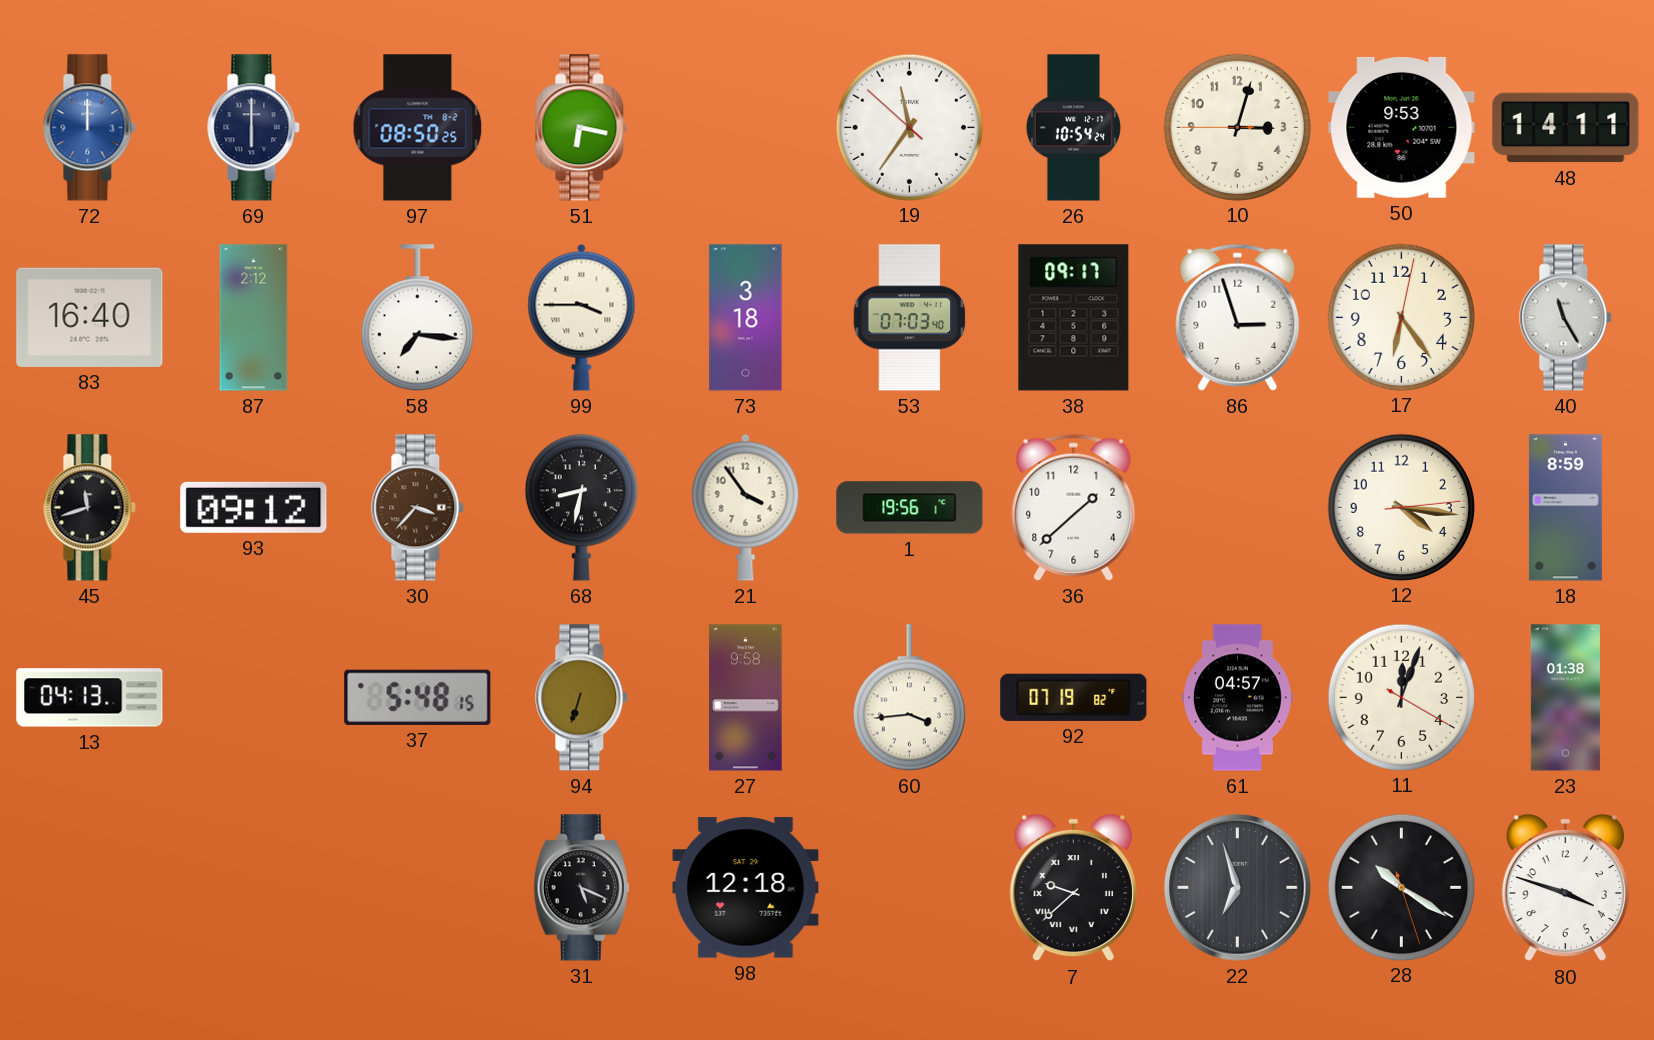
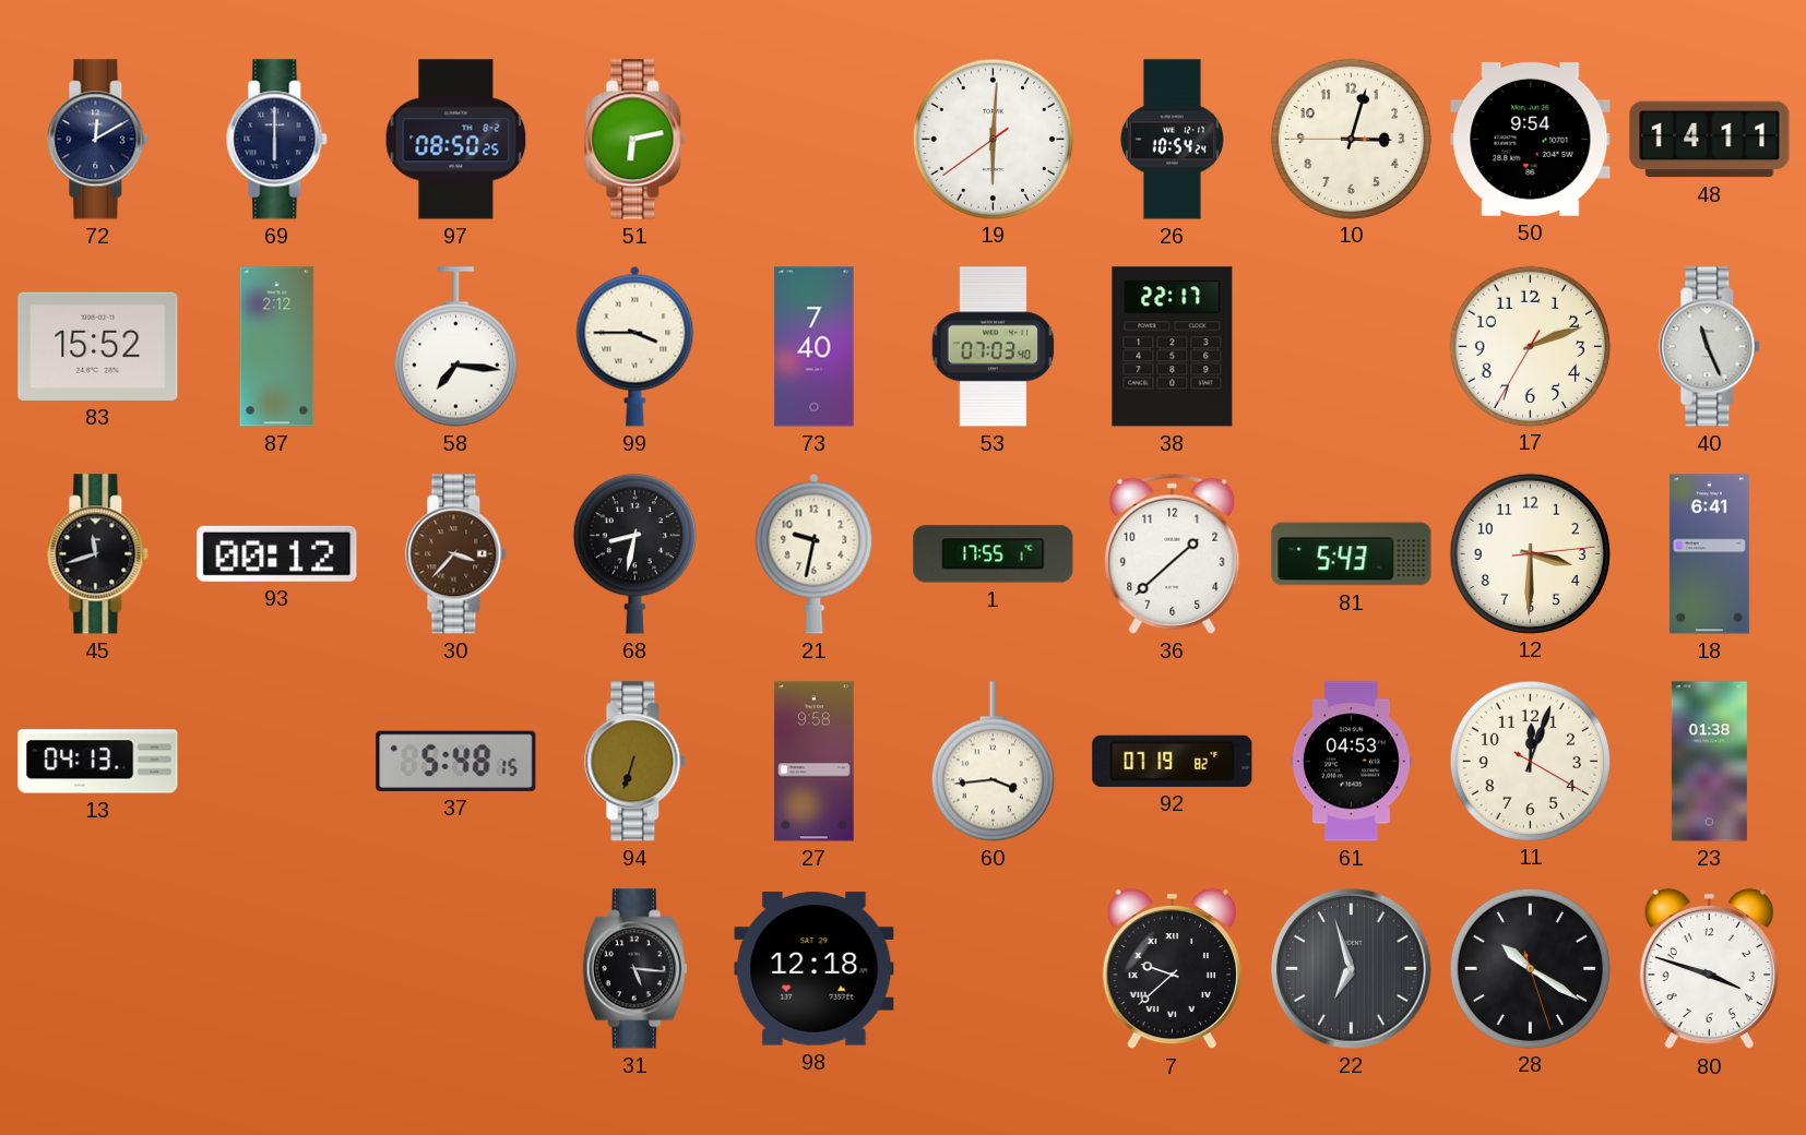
72: 12:00 -> 12:10 (98, 140)
72 dial: blue -> navy (98, 140)
51: 6:17 -> 6:13 (635, 140)
19: 11:35 -> 6:00 (993, 139)
50: 9:53 -> 9:54 (1531, 139)
83: 16:40 -> 15:52 (98, 346)
73: 3:18 -> 7:40 (815, 347)
38: 09:17 -> 22:17 (1173, 347)
86: 2:57 -> none (1238, 317)
17: 6:24 -> 2:11 (1530, 346)
40: 11:25 -> 11:26 (1710, 347)
93: 09:12 -> 00:12 (277, 553)
21: 3:54 -> 9:32 (815, 553)
1: 19:56 -> 17:55 (994, 554)
81: none -> 5:43 (1352, 554)
12: 4:16 -> 3:30 (1530, 553)
18: 8:59 -> 6:41 (1709, 554)
61: 04:57 -> 04:53 (1351, 762)
31: 5:19 -> 5:16 (634, 969)
